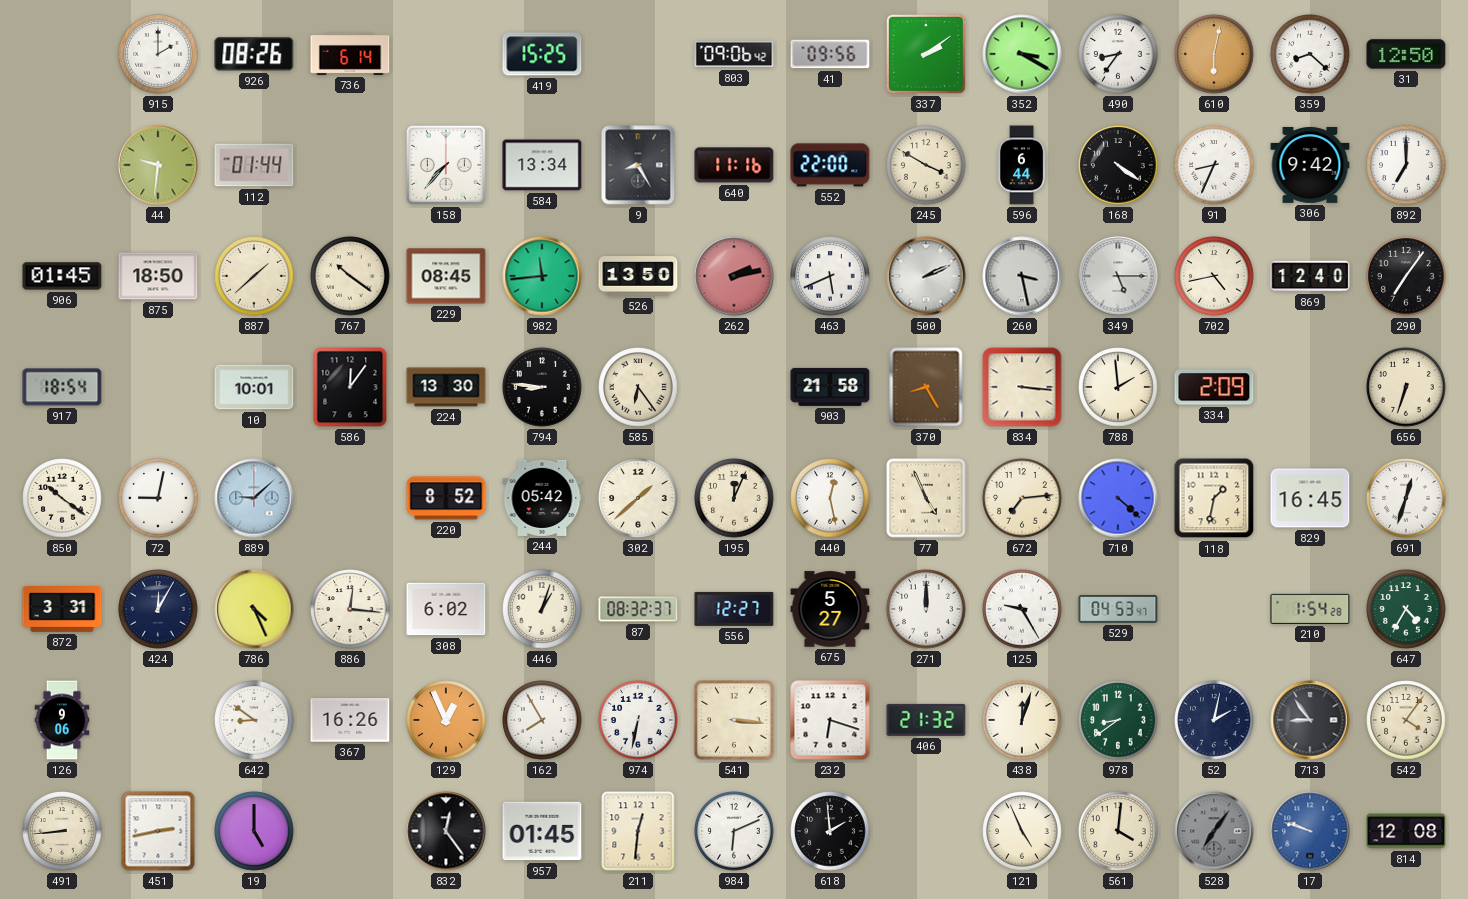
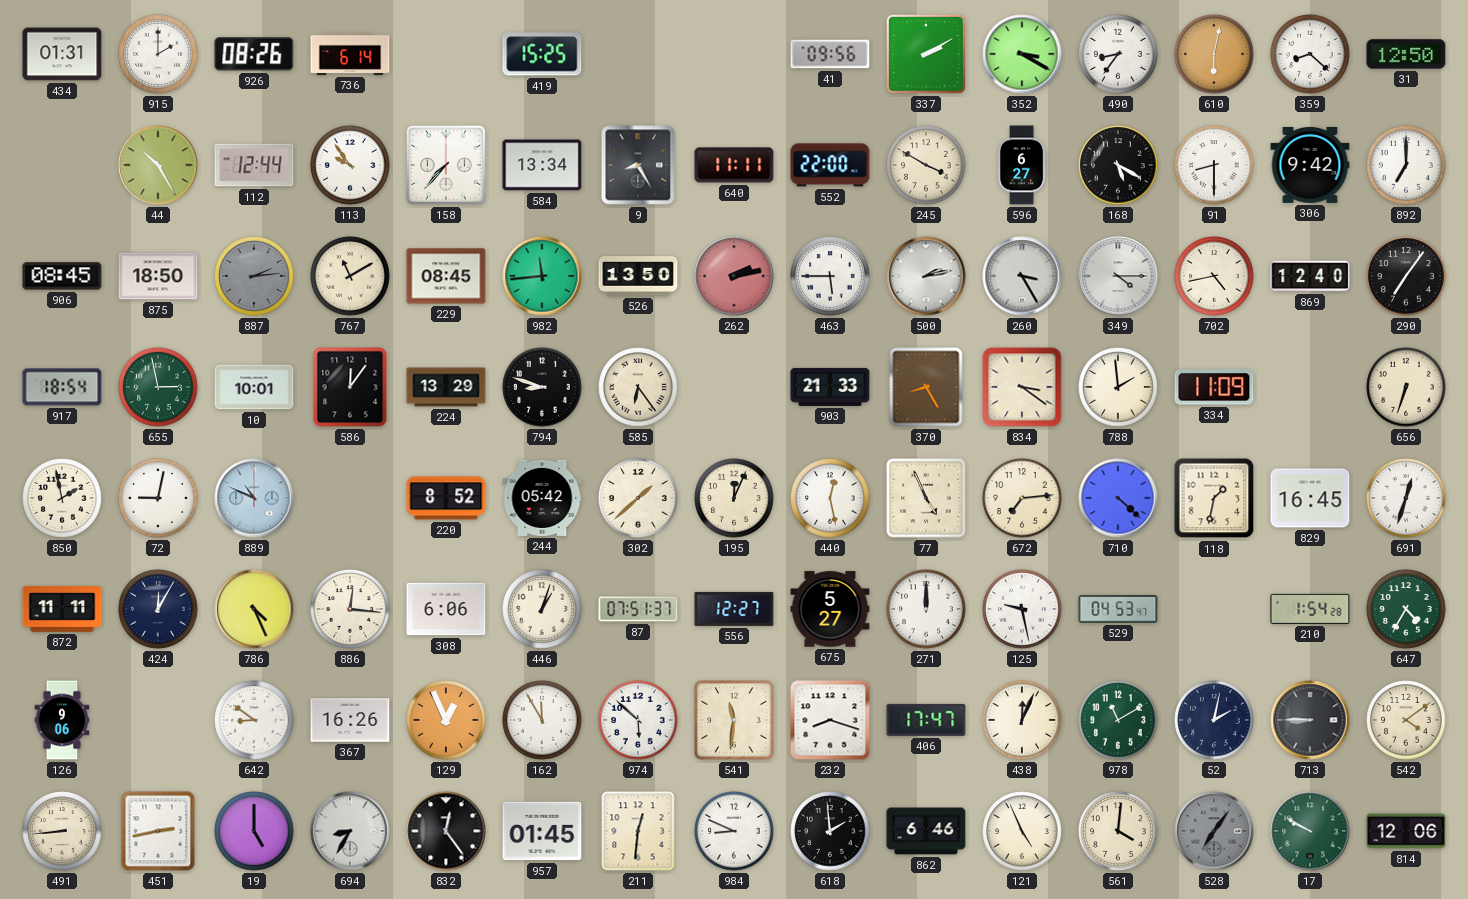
434: none -> 01:31 (62, 54)
803: 09:06 -> none (734, 54)
337: 2:09 -> 2:10 (926, 54)
44: 9:31 -> 10:25 (158, 165)
112: 01:44 -> 12:44 (254, 165)
113: none -> 9:54 (350, 165)
640: 11:16 -> 11:11 (734, 165)
596: 6:44 -> 6:27 (1022, 165)
168: 4:21 -> 5:20 (1118, 165)
91: 8:34 -> 8:30 (1214, 165)
906: 01:45 -> 08:45 (62, 276)
887: 1:38 -> 2:14 (254, 276)
887 dial: cream -> grey (254, 276)
767: 10:21 -> 11:10 (350, 276)
463: 5:41 -> 5:45 (830, 276)
500: 2:11 -> 2:13 (926, 276)
260: 3:28 -> 3:25 (1022, 276)
349: 5:15 -> 4:15 (1118, 276)
655: none -> 2:58 (158, 387)
224: 13:30 -> 13:29 (446, 387)
794: 8:46 -> 8:48 (542, 387)
903: 21:58 -> 21:33 (830, 387)
834: 3:16 -> 3:21 (1022, 387)
334: 2:09 -> 11:09 (1214, 387)
850: 10:21 -> 1:58 (62, 498)
889: 9:08 -> 10:49 (254, 498)
872: 3:31 -> 11:11 (62, 610)
308: 6:02 -> 6:06 (446, 609)
87: 08:32 -> 07:51 (638, 609)
125: 9:25 -> 9:28 (1022, 609)
162: 7:55 -> 11:55 (542, 720)
974: 6:32 -> 5:52 (638, 720)
541: 3:16 -> 11:31 (734, 720)
232: 6:18 -> 8:18 (830, 720)
406: 21:32 -> 17:47 (926, 720)
438: 12:03 -> 12:04 (1022, 720)
978: 8:39 -> 11:10 (1118, 720)
713: 8:54 -> 8:45 (1310, 720)
542: 4:06 -> 4:09 (1406, 720)
694: none -> 8:35 (350, 831)
984: 6:11 -> 8:49 (734, 831)
862: none -> 6:46 (926, 831)
17: 9:48 -> 9:50 (1310, 831)
17 dial: blue -> green (1310, 831)
814: 12:08 -> 12:06 (1406, 831)
